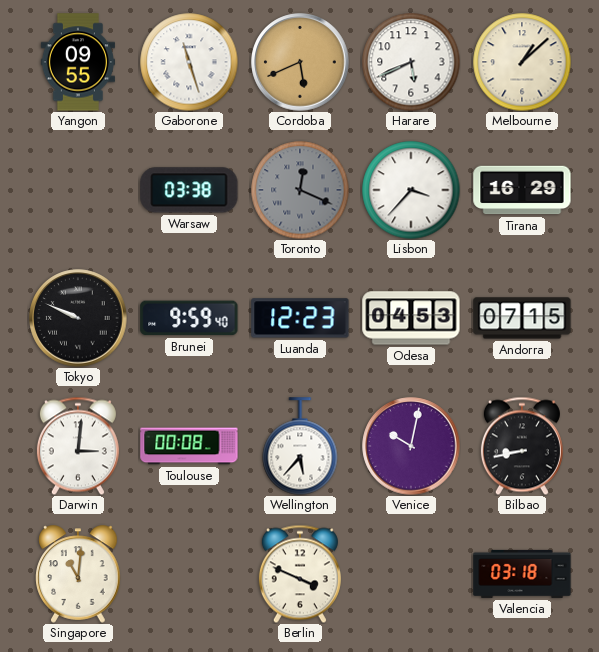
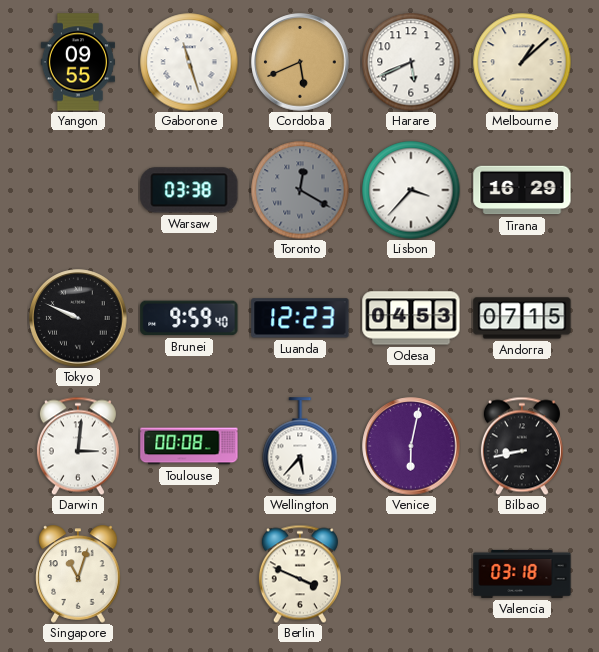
Toronto: 12:19 -> 12:20 (300, 190)
Venice: 10:02 -> 6:02 (411, 446)
Singapore: 11:01 -> 11:03 (78, 574)
